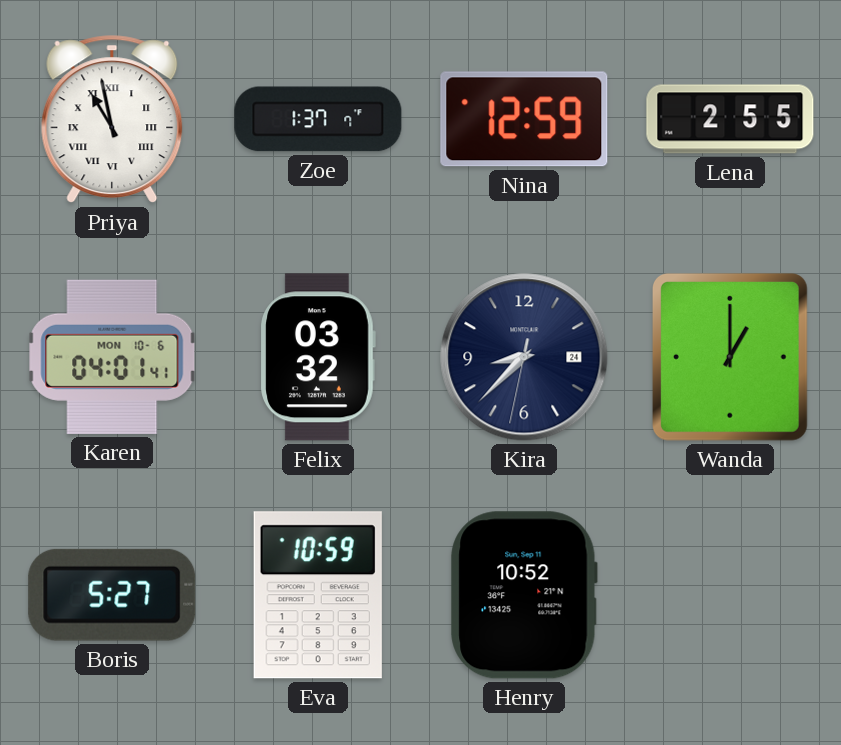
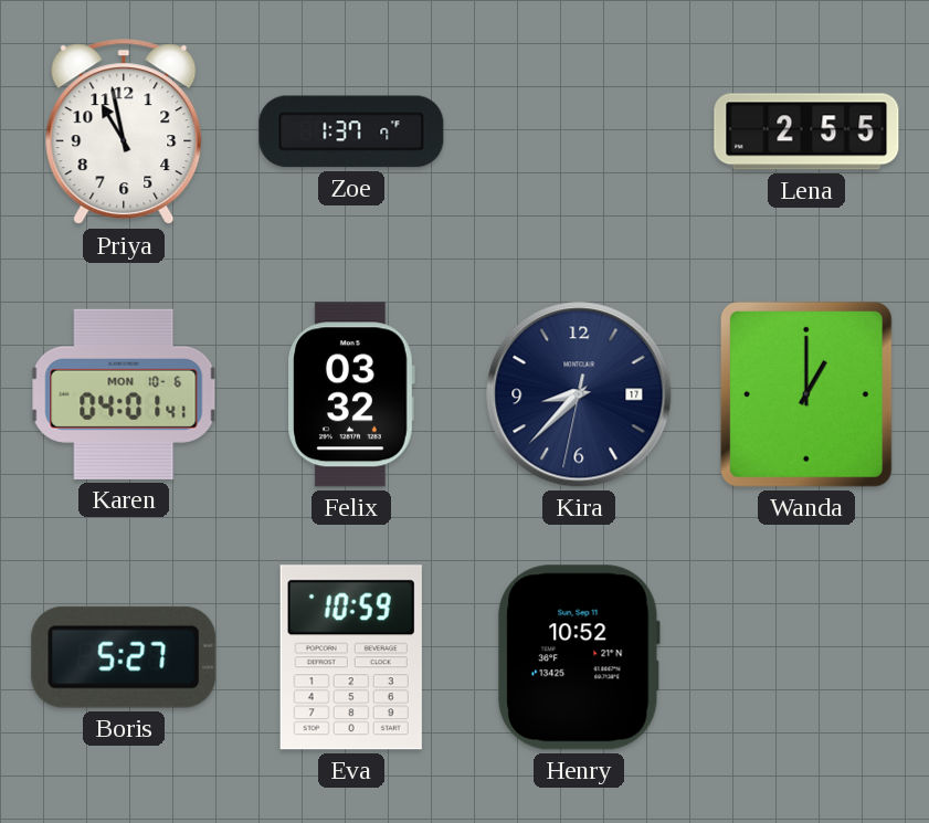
Priya numerals: Roman -> Arabic (124, 133)
Nina: 12:59 -> none (524, 119)
Kira date: 24 -> 17 (579, 394)
